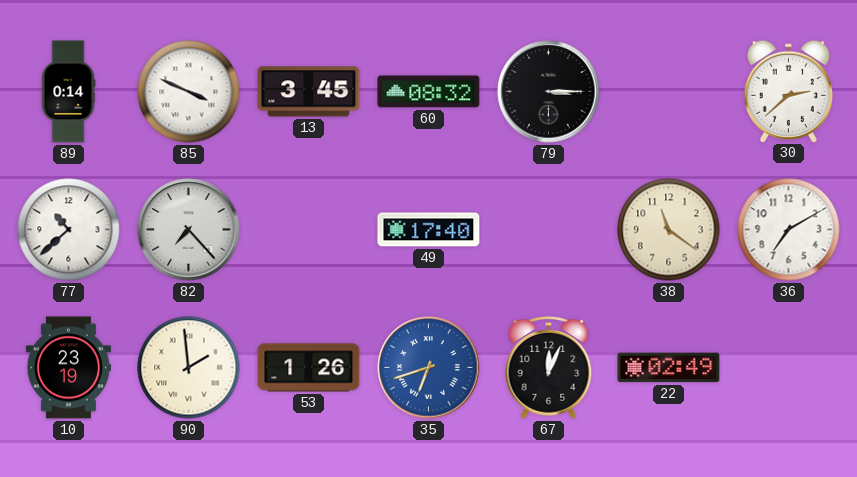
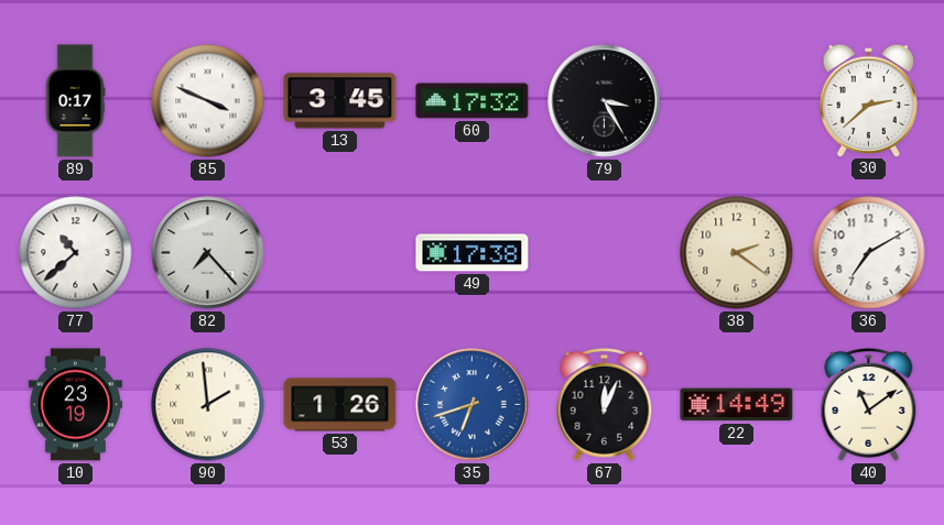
89: 0:14 -> 0:17 (75, 101)
60: 08:32 -> 17:32 (473, 101)
79: 3:15 -> 3:25 (605, 101)
49: 17:40 -> 17:38 (473, 253)
38: 11:21 -> 2:21 (737, 253)
22: 02:49 -> 14:49 (737, 405)
40: none -> 11:09 (869, 404)
